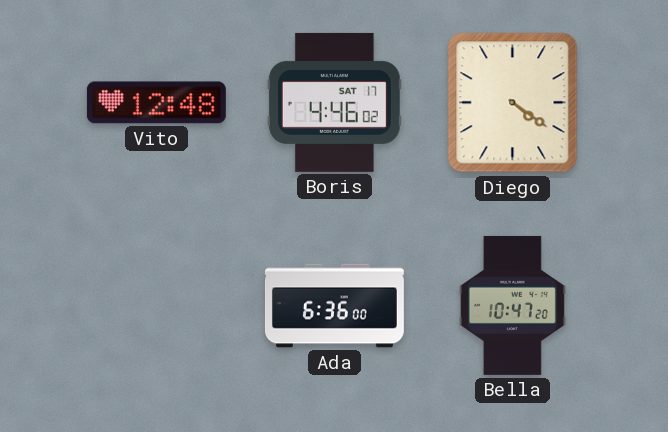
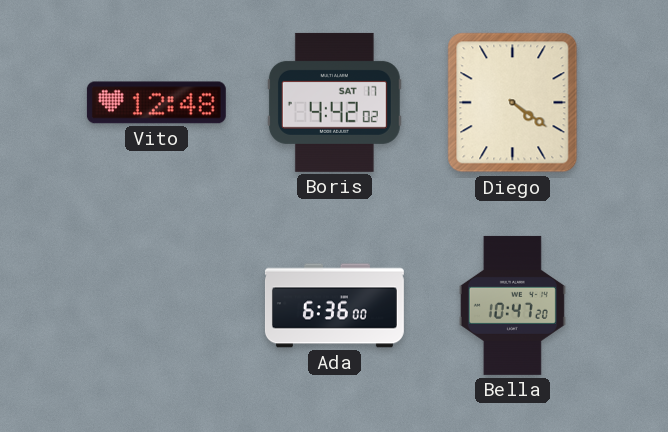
Boris: 4:46 -> 4:42 (334, 102)
